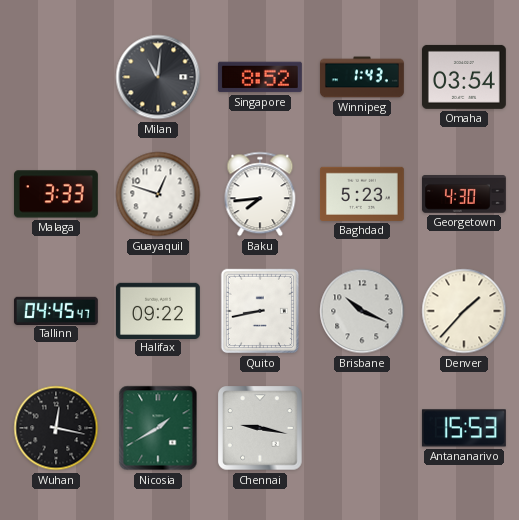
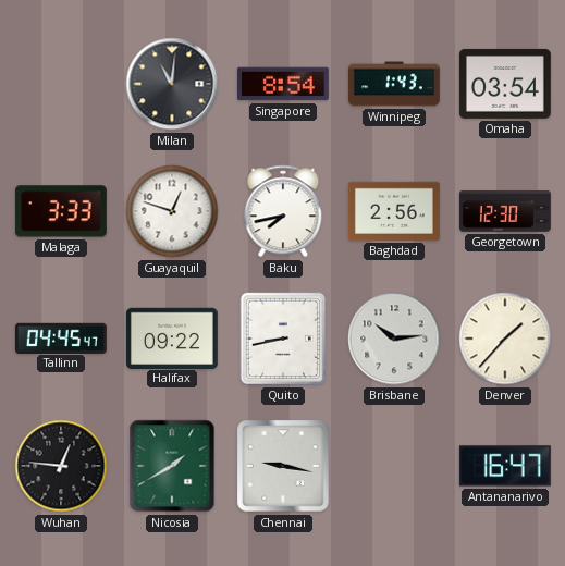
Singapore: 8:52 -> 8:54 (283, 84)
Baku: 7:44 -> 7:43 (283, 211)
Baghdad: 5:23 -> 2:56 (394, 211)
Georgetown: 4:30 -> 12:30 (505, 212)
Brisbane: 10:19 -> 10:14 (394, 339)
Wuhan: 12:17 -> 12:46 (61, 466)
Antananarivo: 15:53 -> 16:47 (505, 466)
